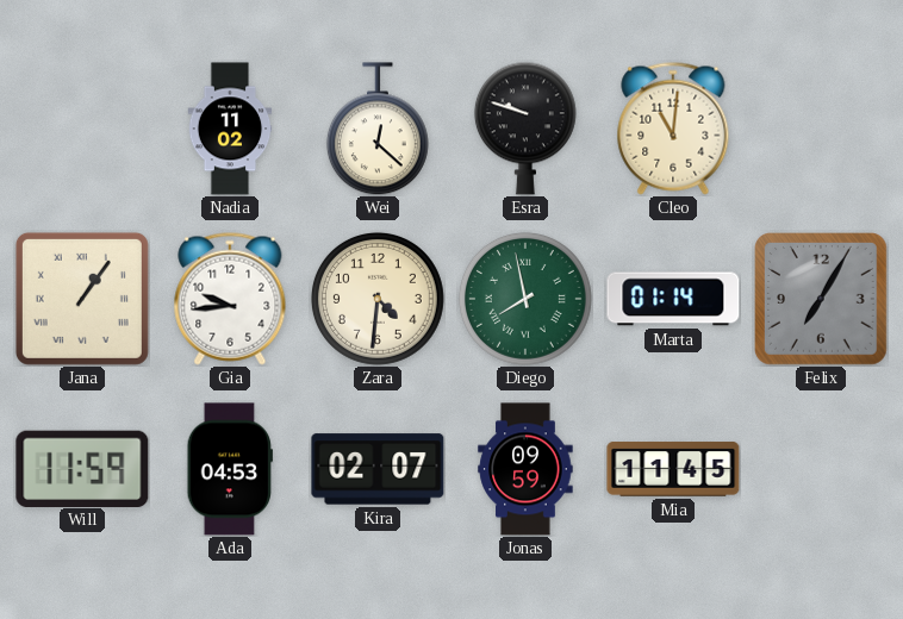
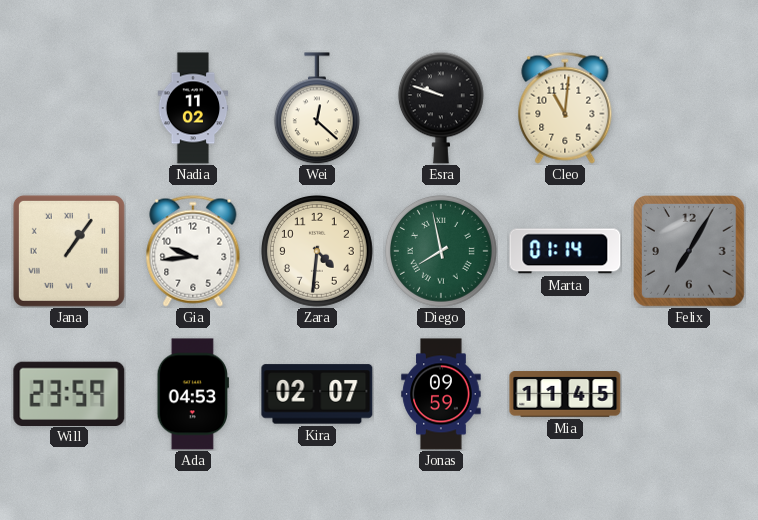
Will: 11:59 -> 23:59 (69, 393)
